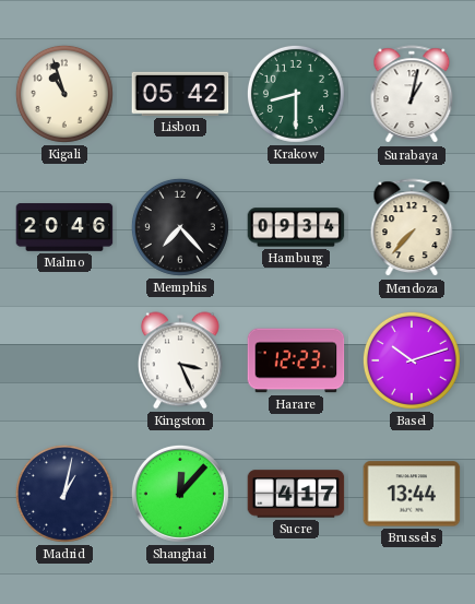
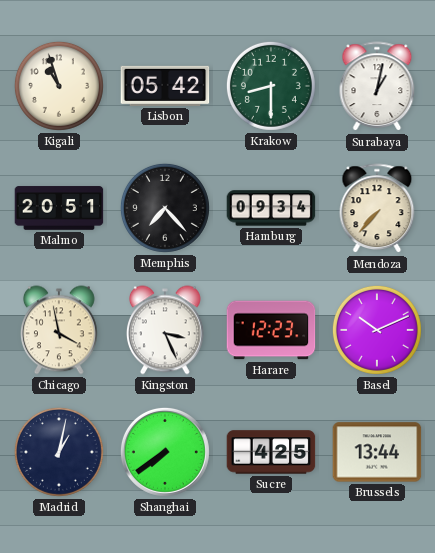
Malmo: 20:46 -> 20:51 (59, 208)
Chicago: none -> 3:58 (59, 330)
Basel: 10:12 -> 10:11 (377, 330)
Shanghai: 12:07 -> 7:39 (165, 452)
Sucre: 4:17 -> 4:25 (271, 452)
